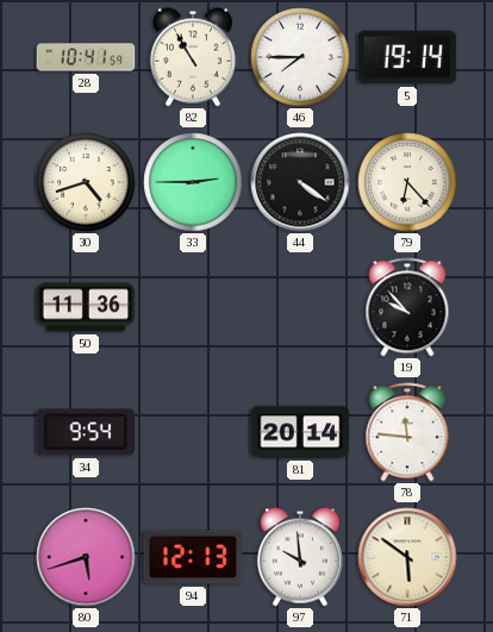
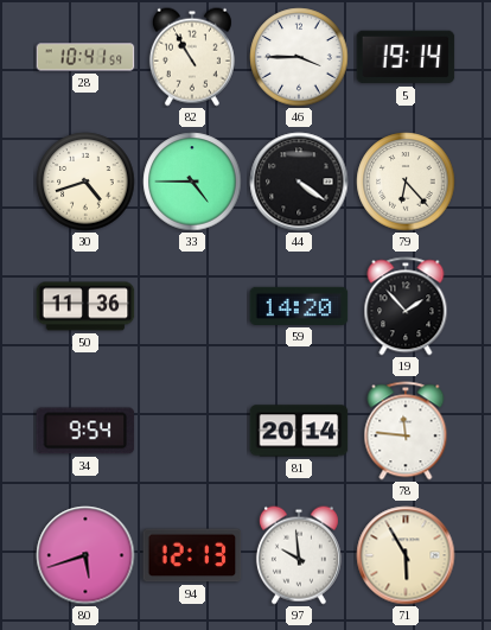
46: 7:45 -> 3:45 (299, 57)
33: 2:45 -> 4:45 (192, 182)
59: none -> 14:20 (299, 306)
19: 9:53 -> 1:53 (406, 306)
71: 5:51 -> 5:55 (406, 555)
